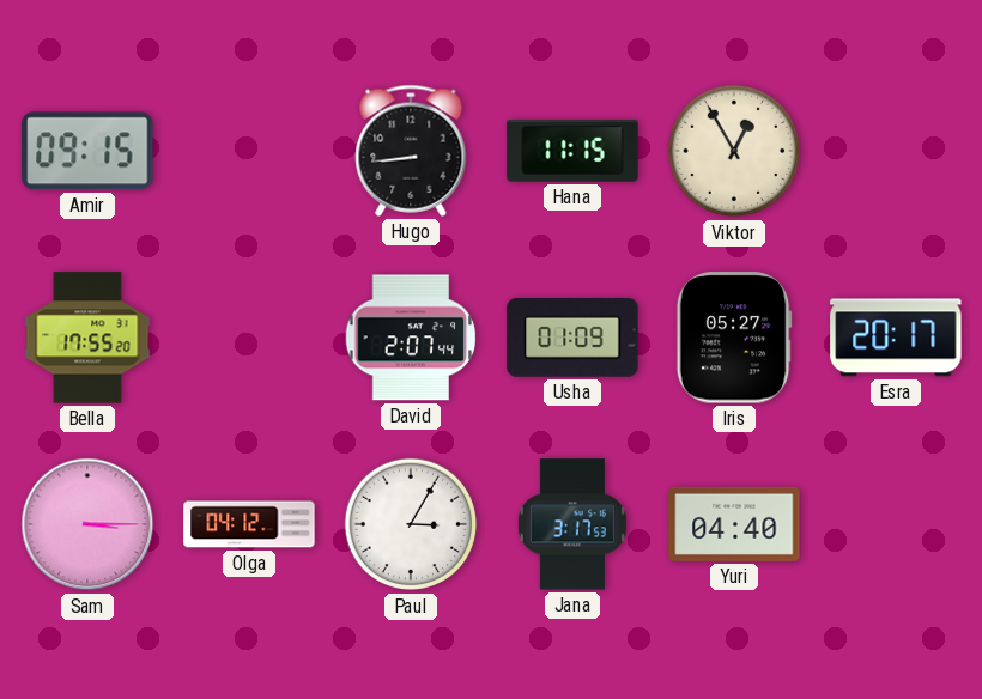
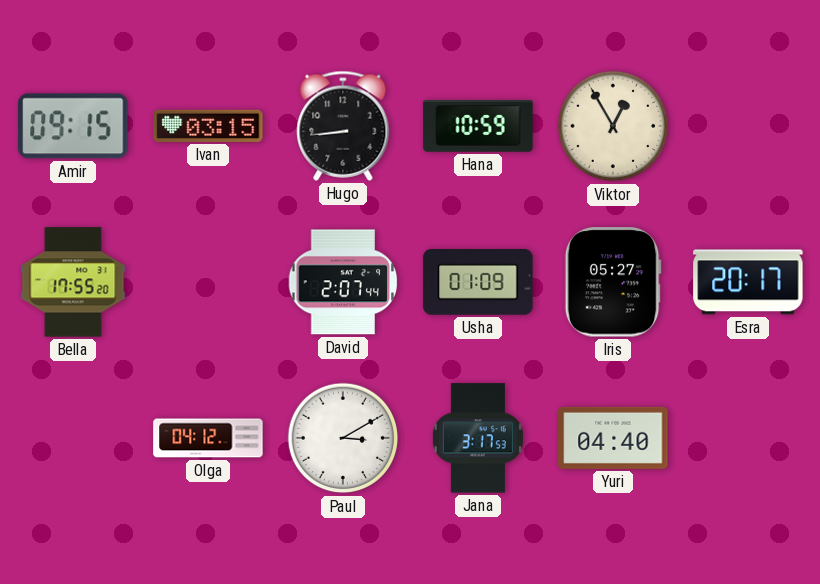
Ivan: none -> 03:15 (208, 126)
Hana: 11:15 -> 10:59 (478, 126)
Sam: 3:15 -> none (87, 524)
Paul: 3:05 -> 3:10 (343, 438)
